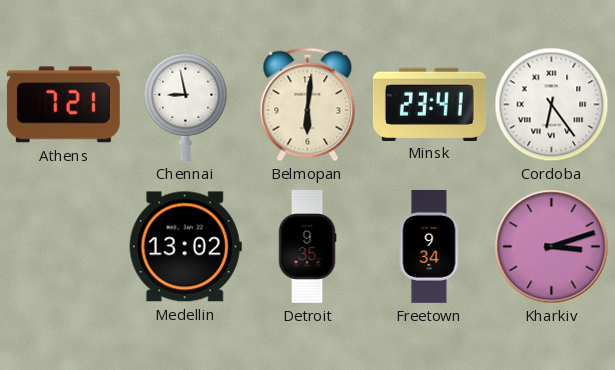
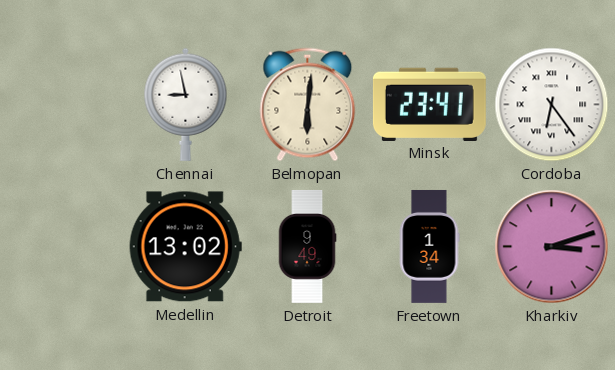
Athens: 7:21 -> none (63, 105)
Detroit: 9:35 -> 9:49 (307, 246)
Freetown: 9:34 -> 1:34 (429, 246)
